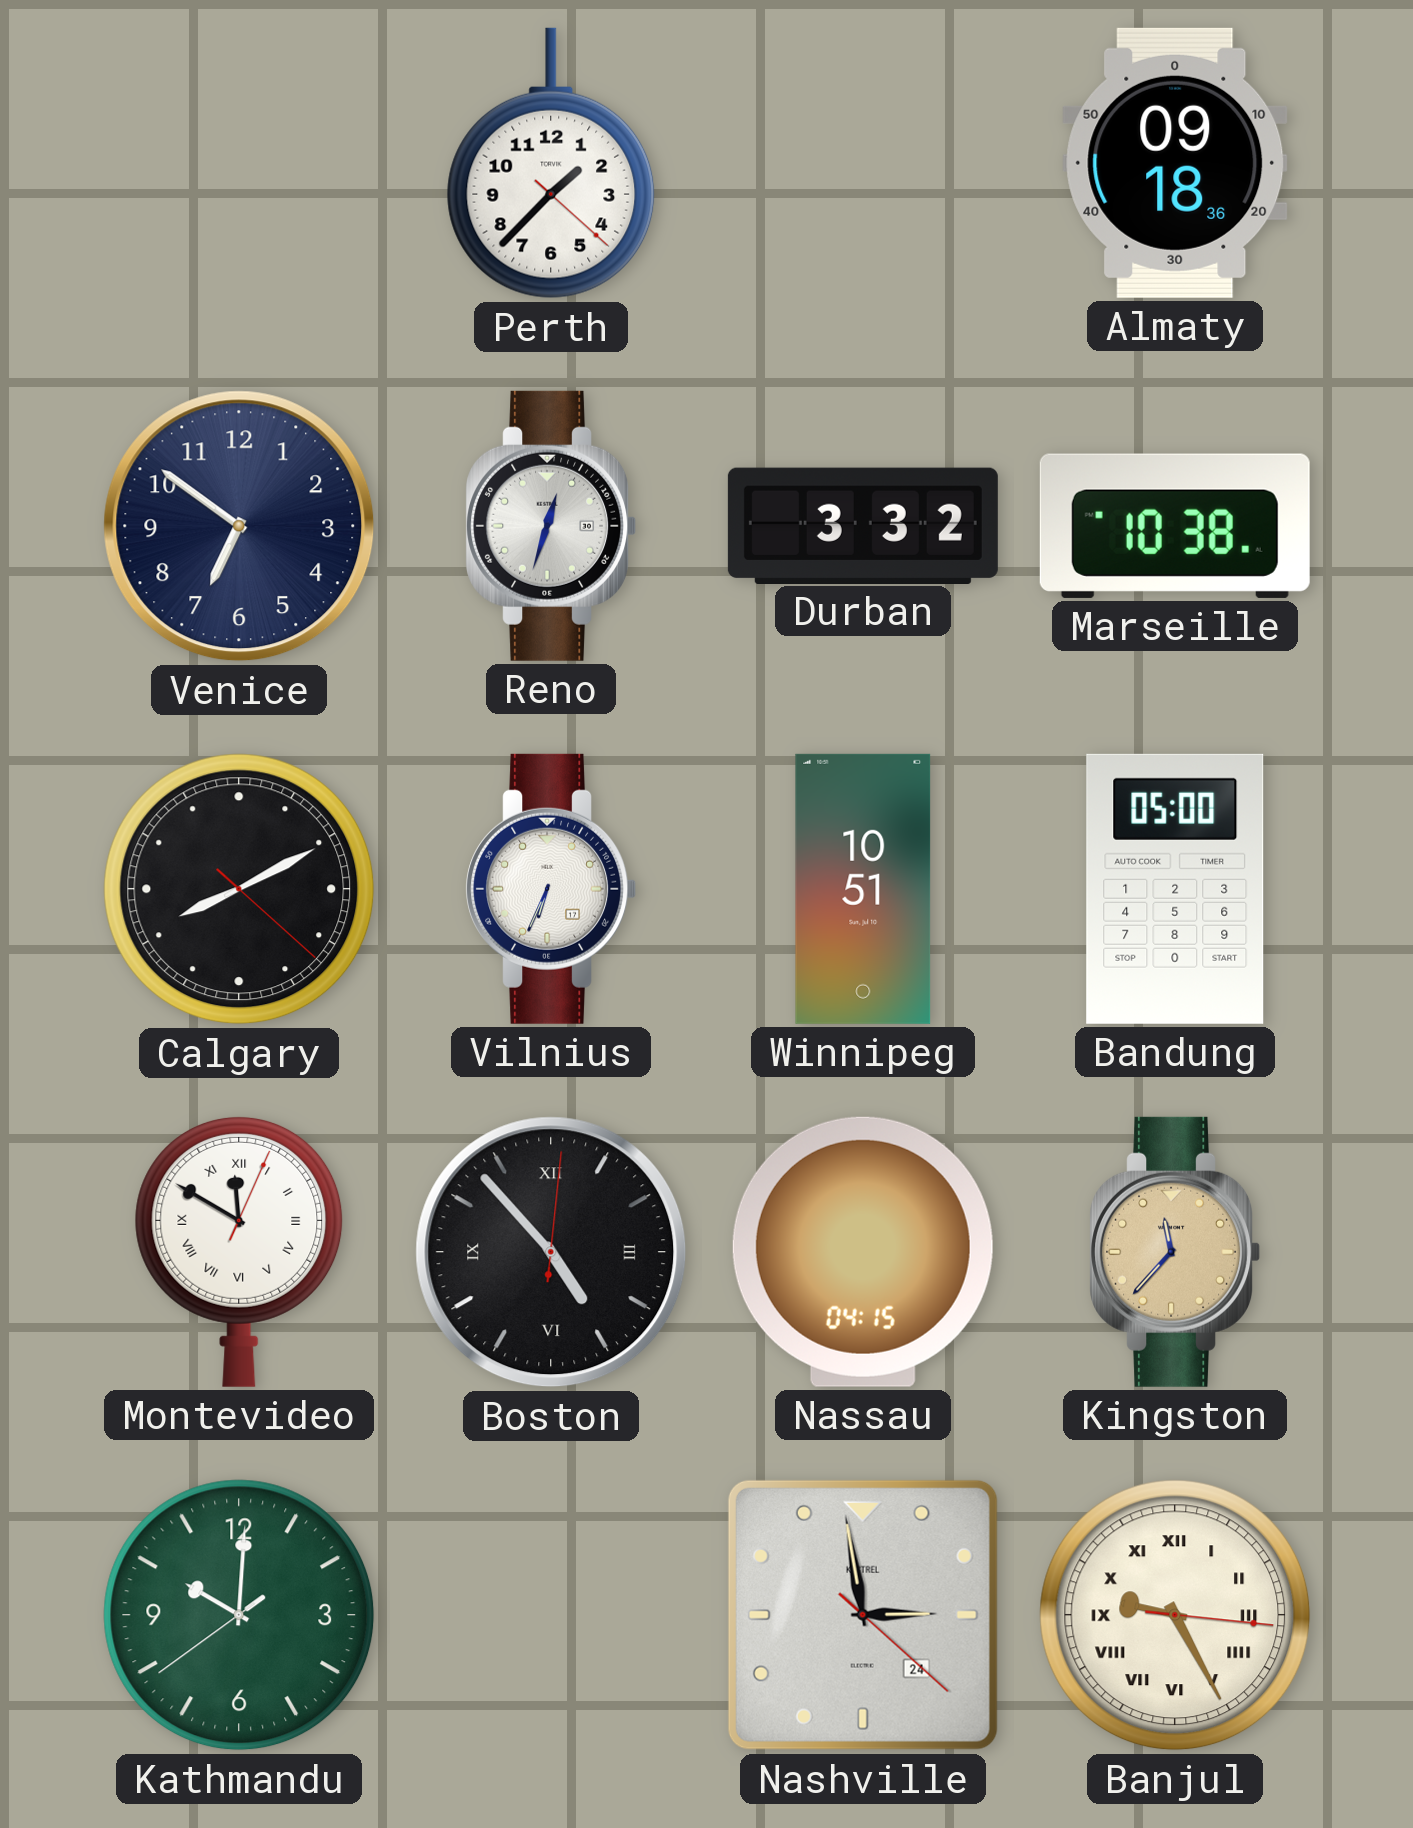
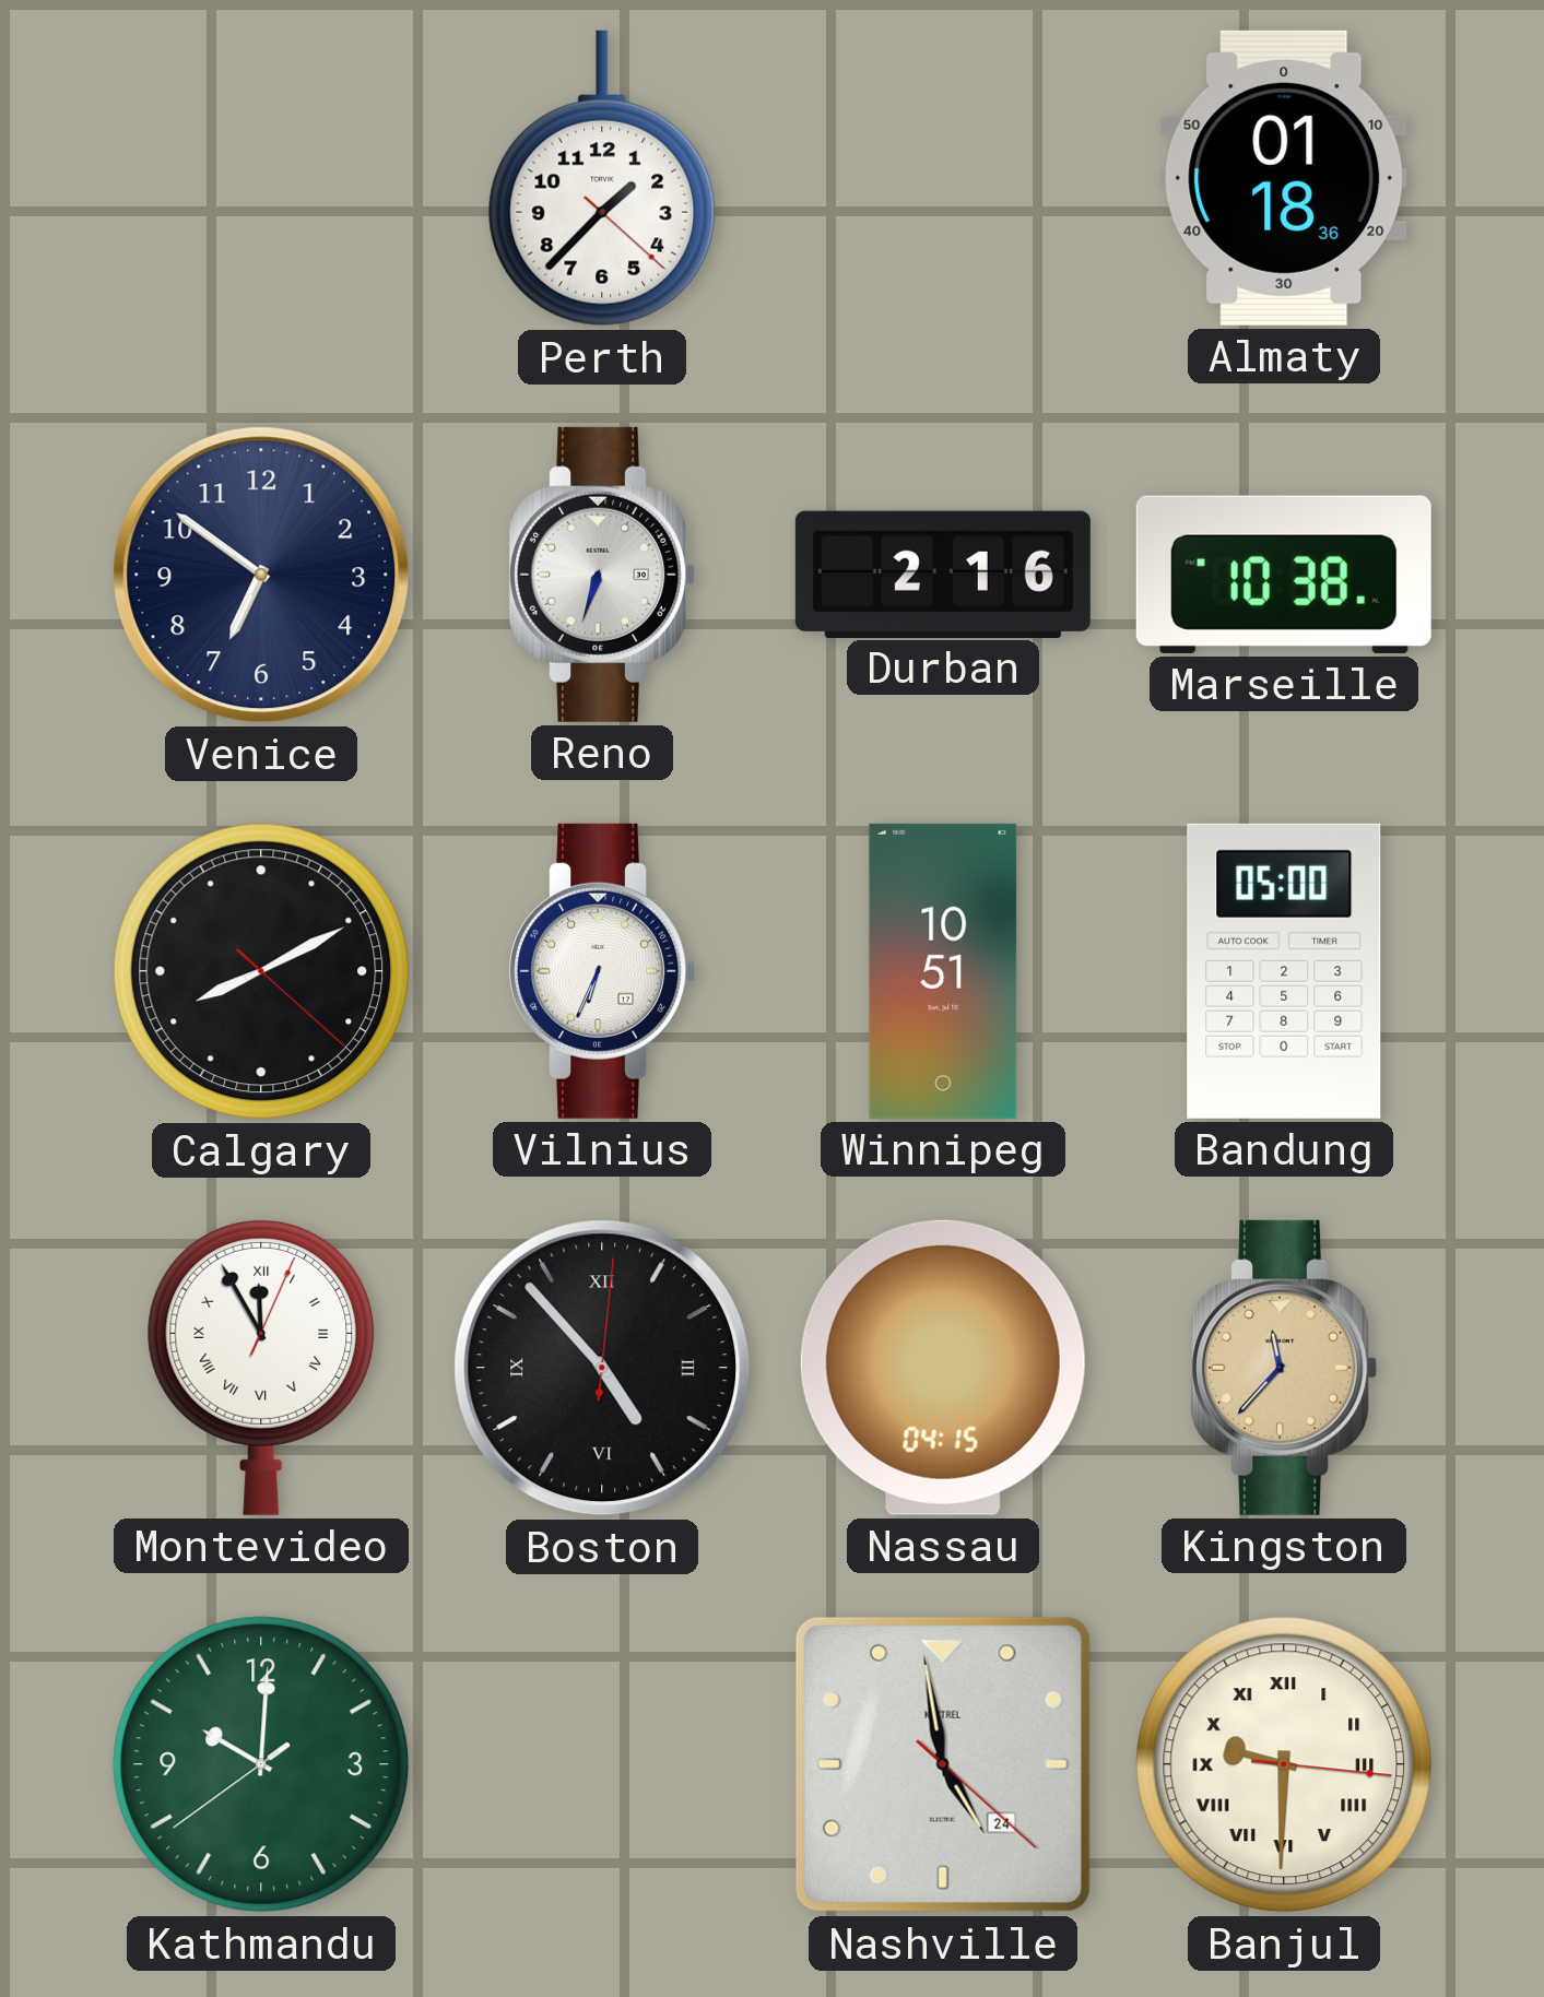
Almaty: 09:18 -> 01:18 (1284, 178)
Reno: 12:33 -> 6:33 (602, 575)
Durban: 3:32 -> 2:16 (943, 574)
Montevideo: 11:50 -> 11:55 (261, 1367)
Nashville: 2:58 -> 4:58 (943, 1764)
Banjul: 9:25 -> 9:30 (1284, 1764)
